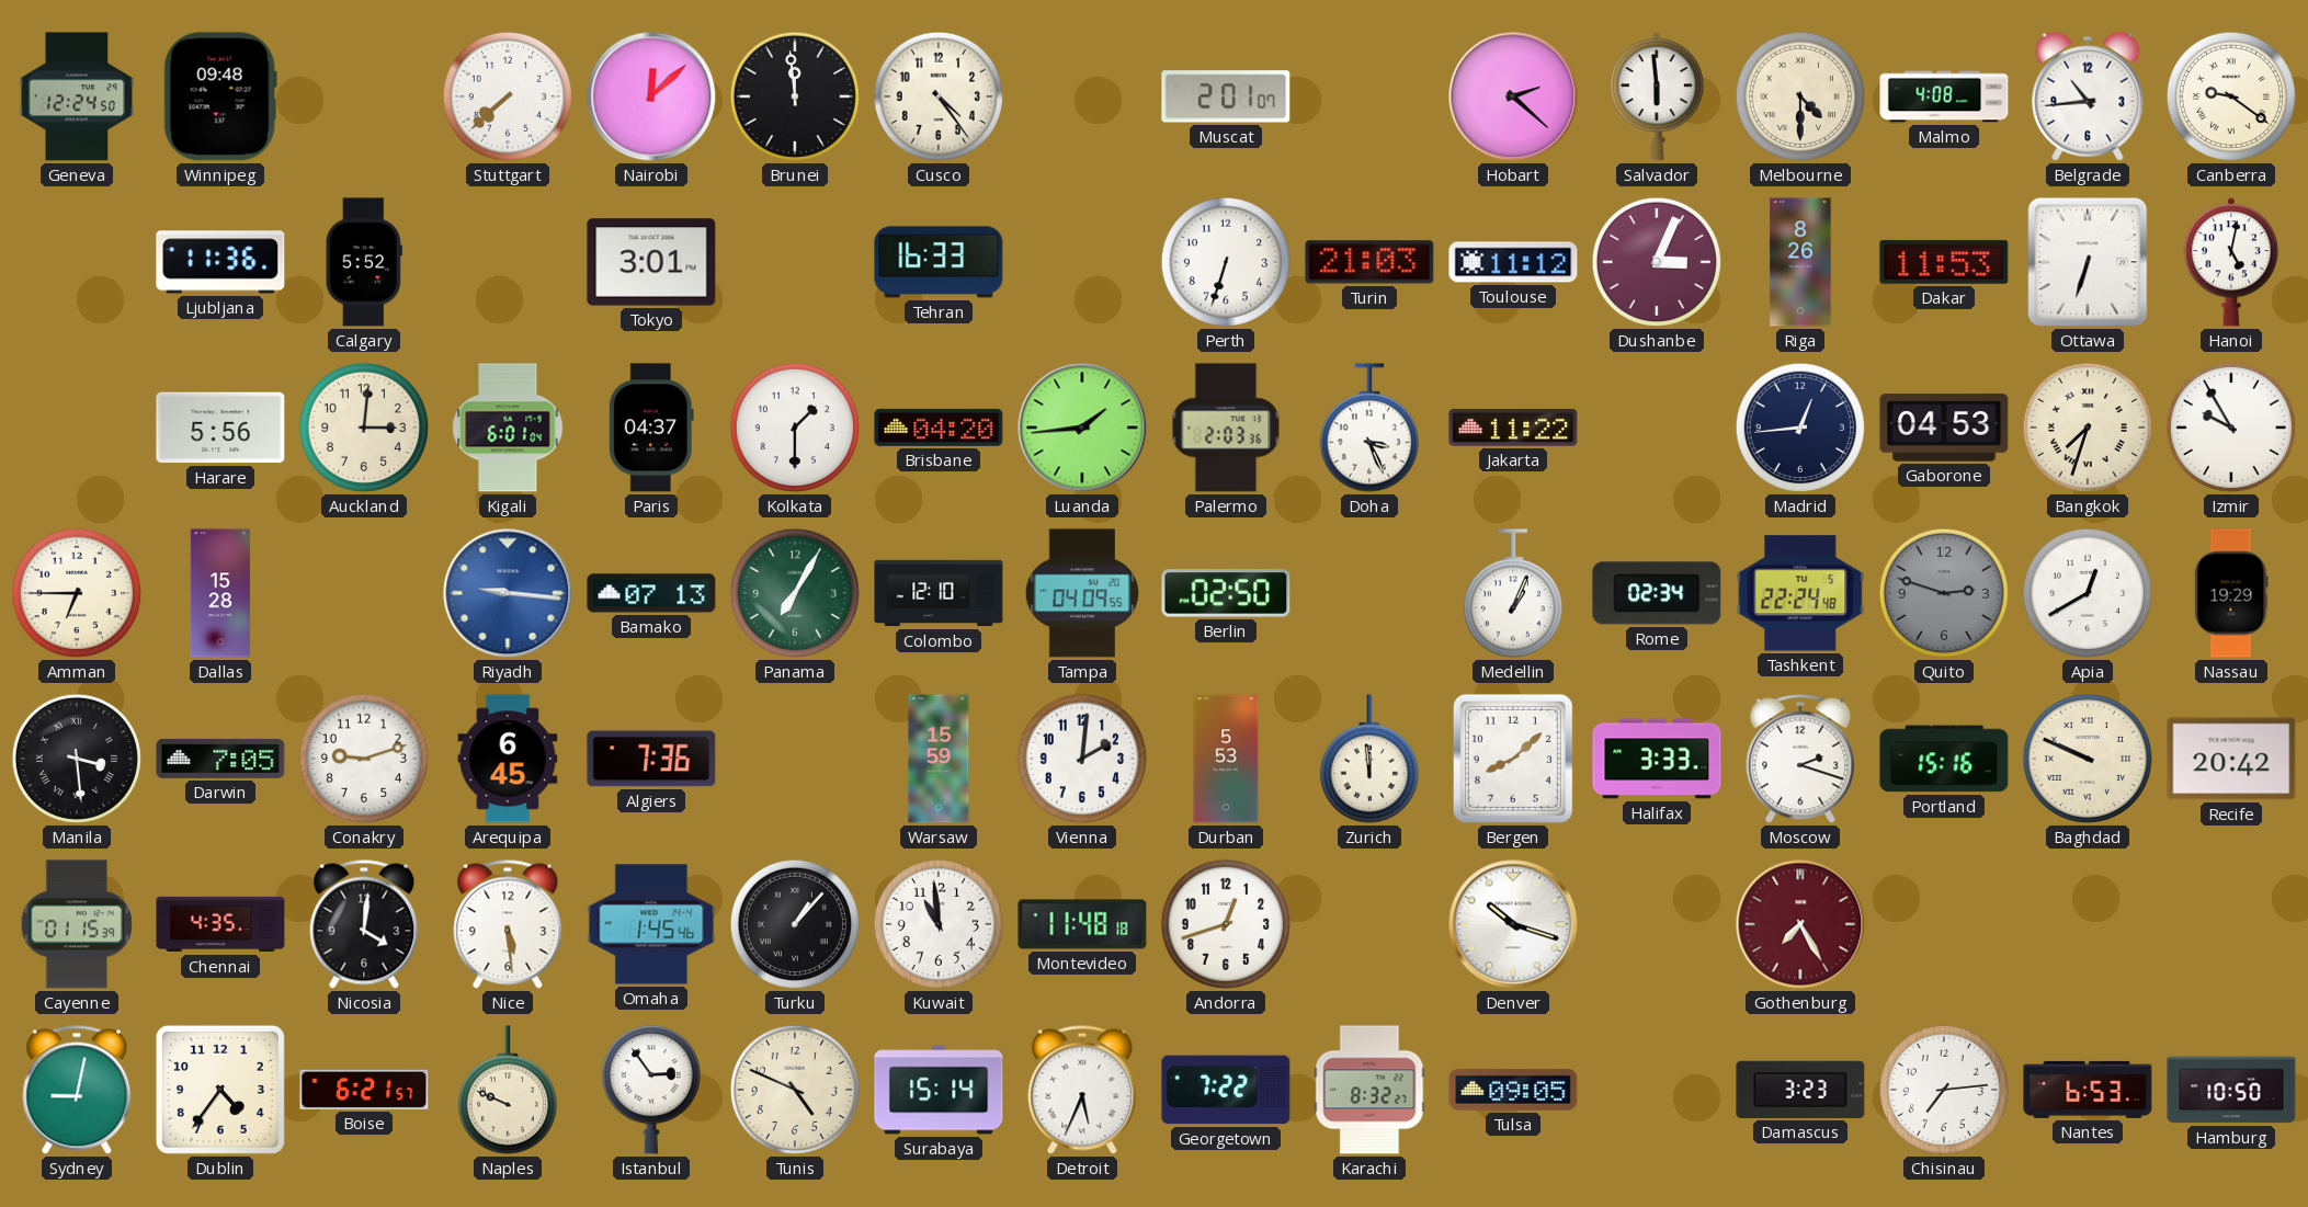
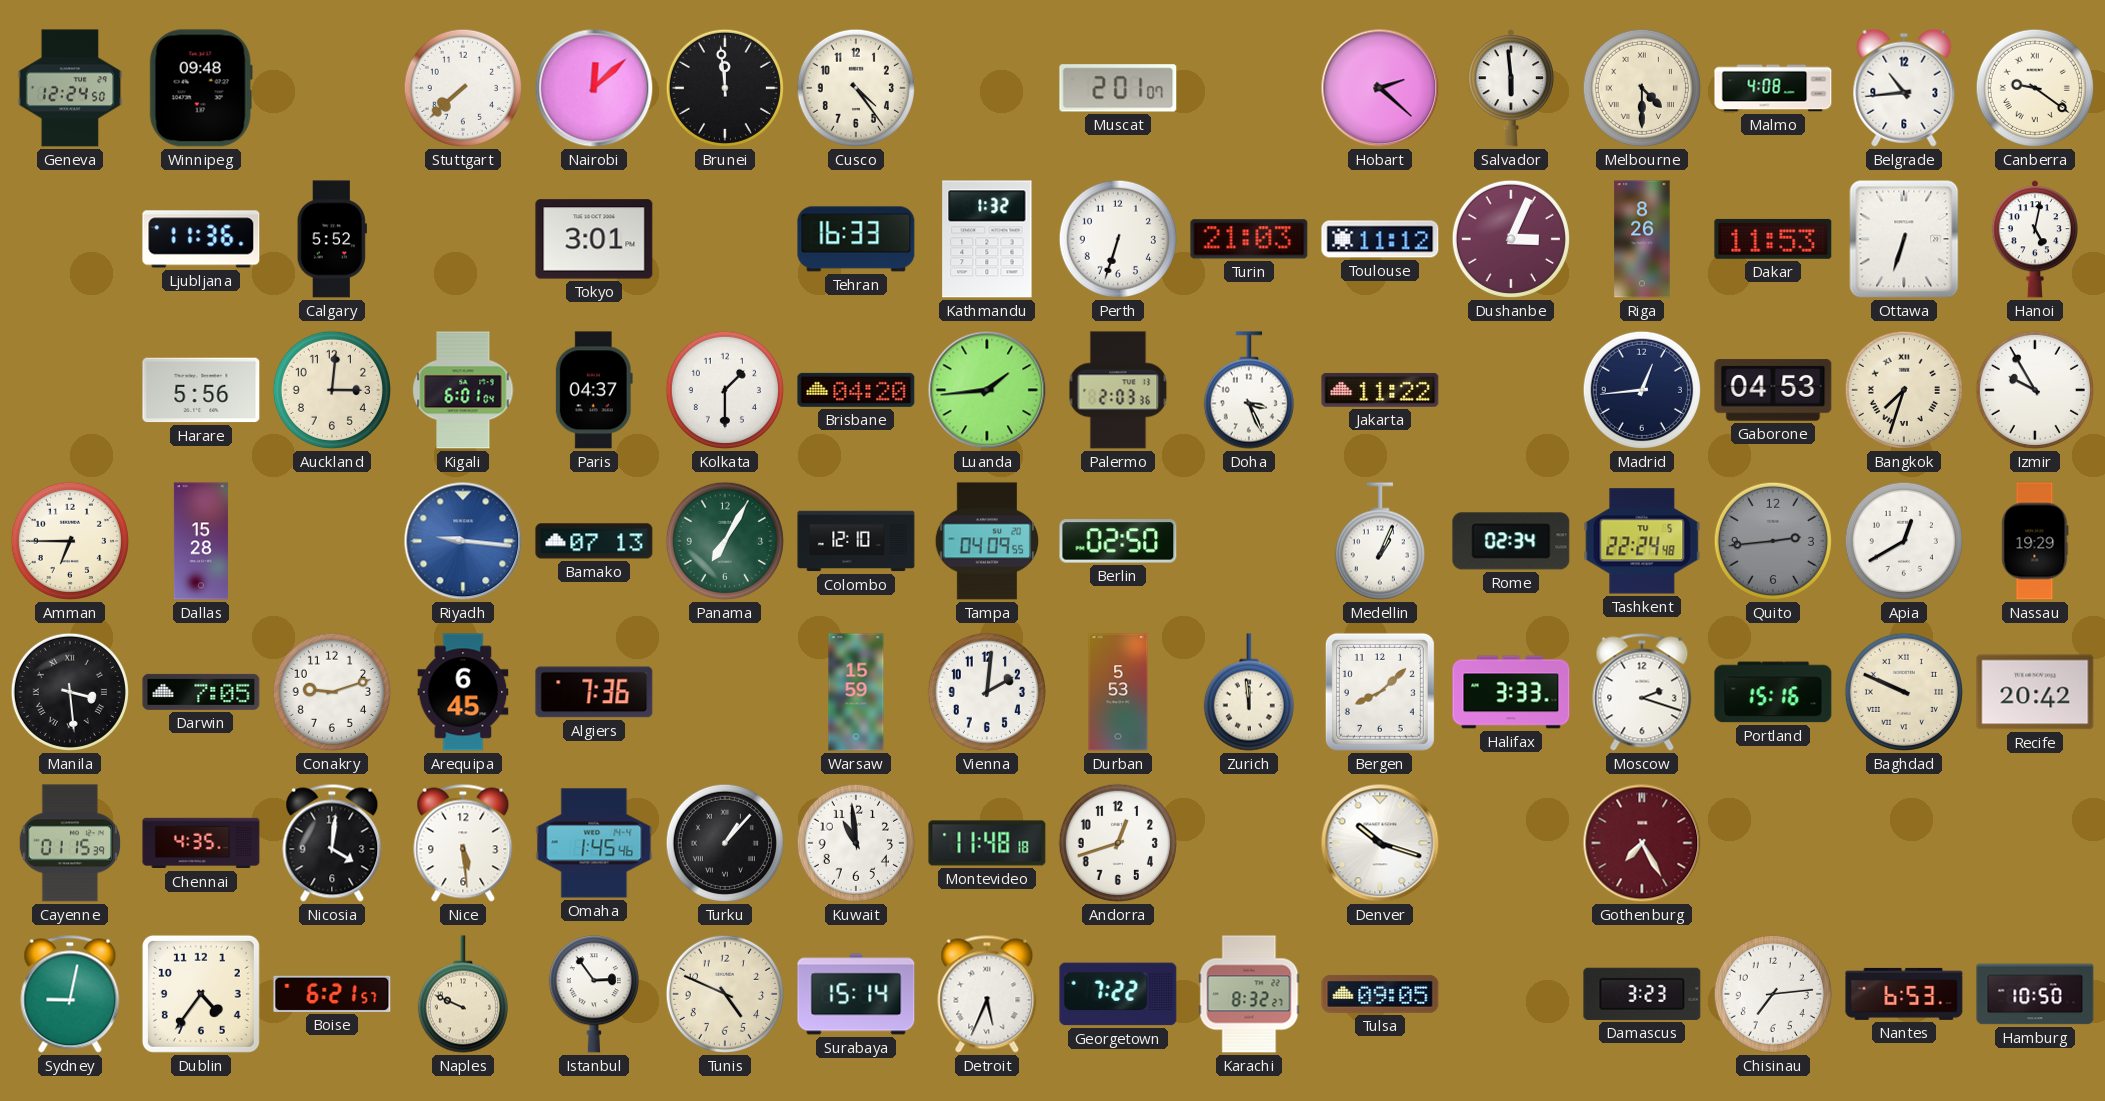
Kathmandu: none -> 1:32 (987, 239)
Quito: 2:48 -> 2:44 (1773, 541)
